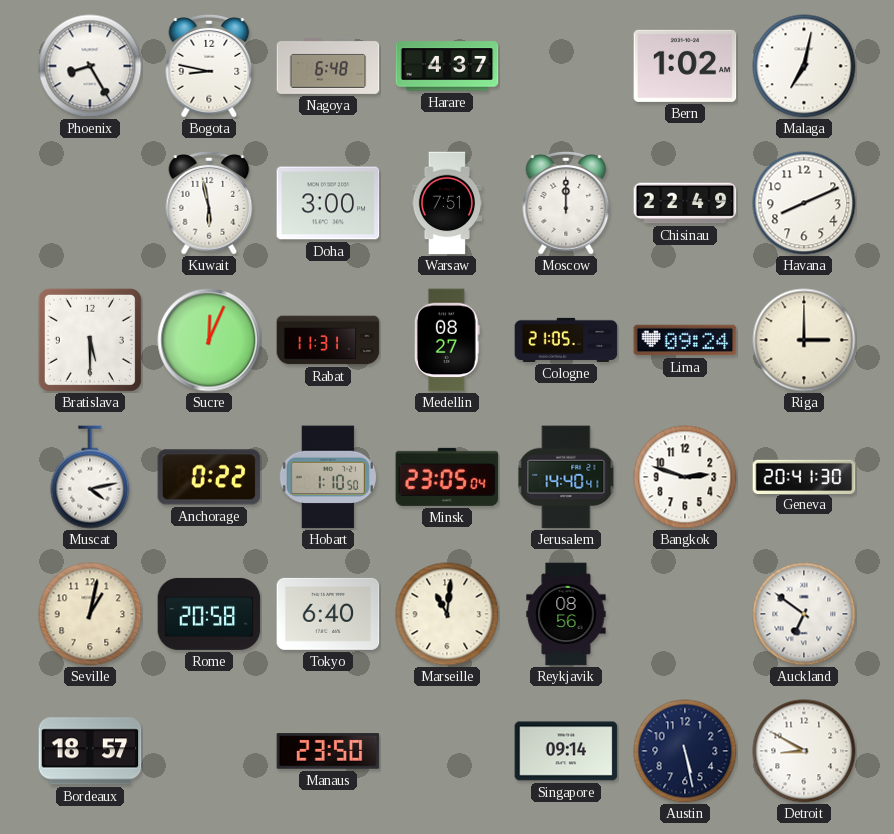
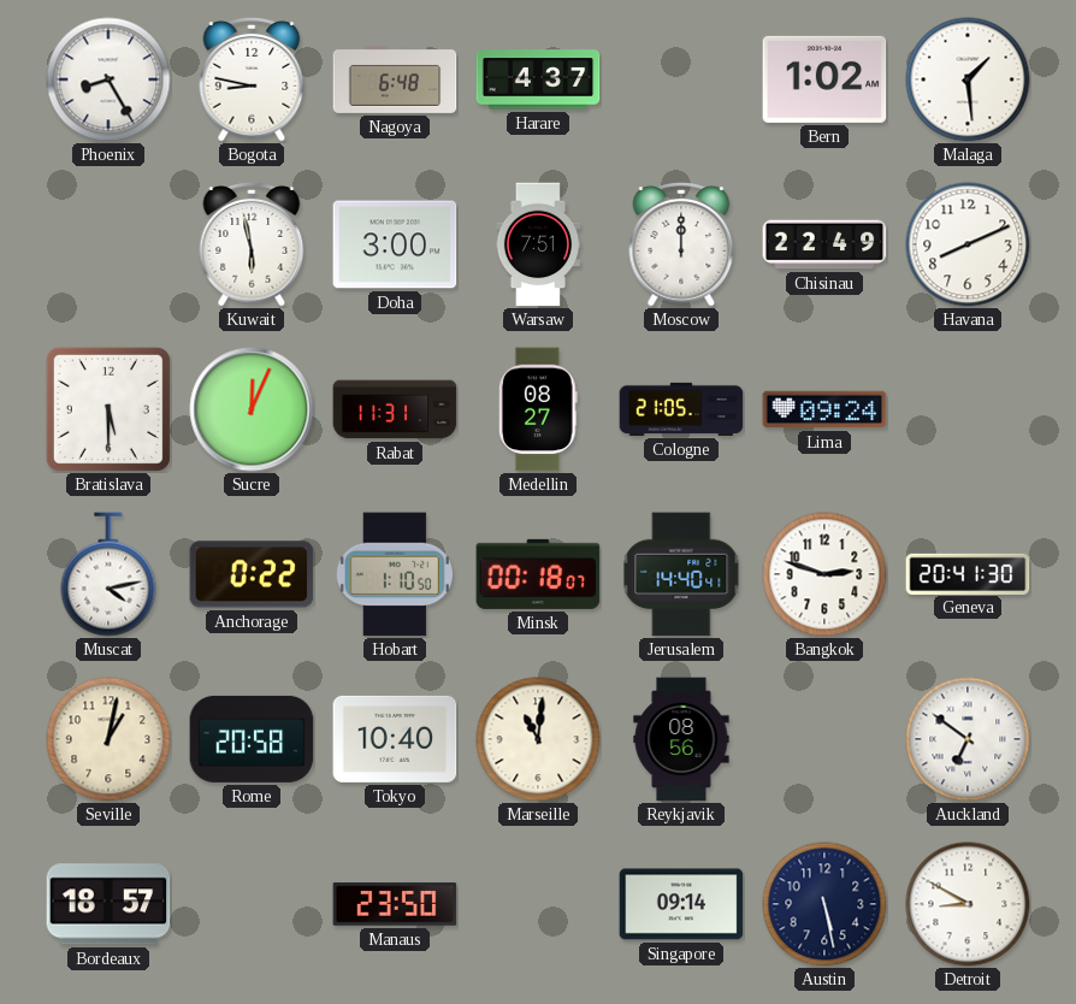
Malaga: 7:02 -> 1:29 (968, 79)
Riga: 3:00 -> none (804, 340)
Minsk: 23:05 -> 00:18 (538, 574)
Tokyo: 6:40 -> 10:40 (395, 739)
